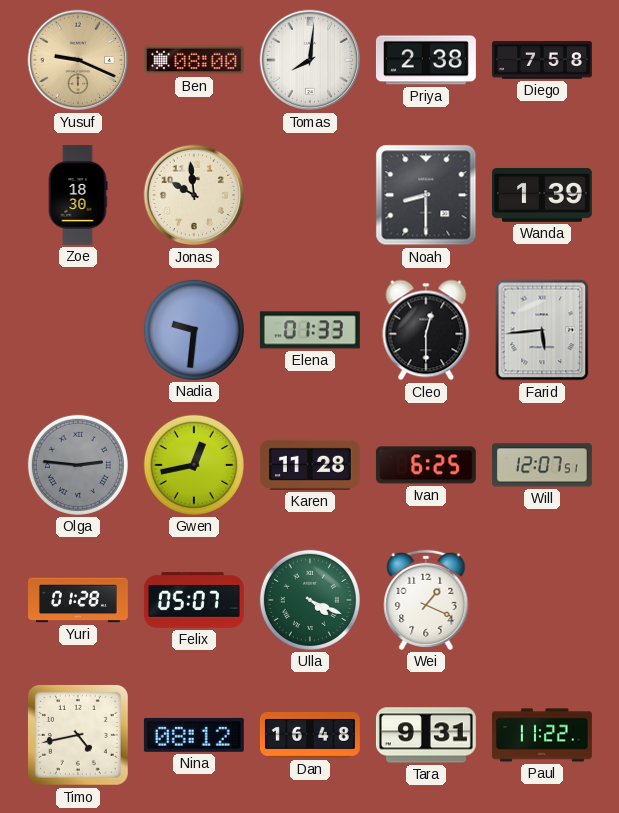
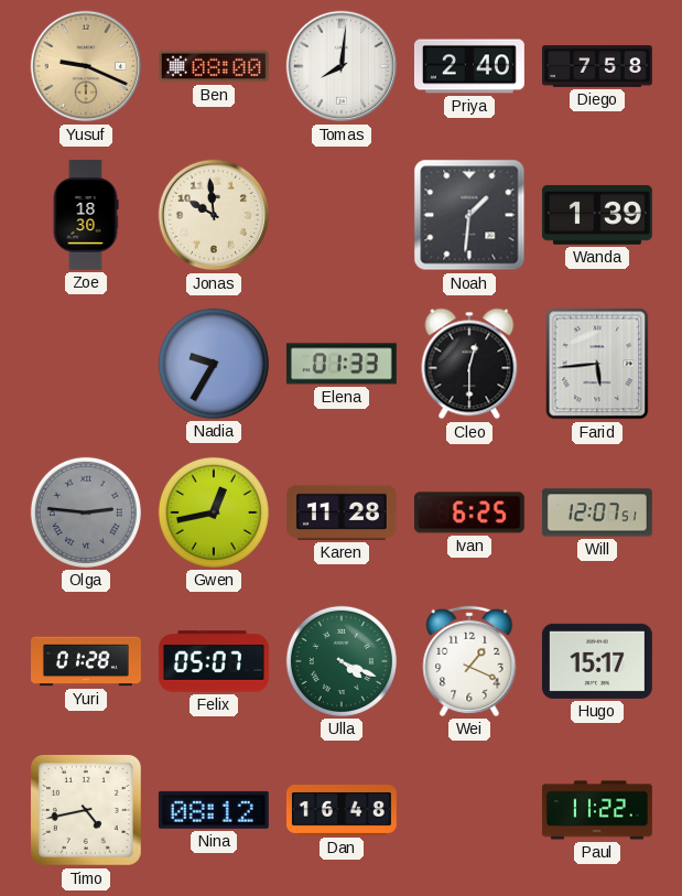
Priya: 2:38 -> 2:40 (469, 66)
Noah: 8:30 -> 1:31 (469, 215)
Nadia: 9:31 -> 9:35 (214, 364)
Hugo: none -> 15:17 (597, 661)
Tara: 9:31 -> none (426, 735)
